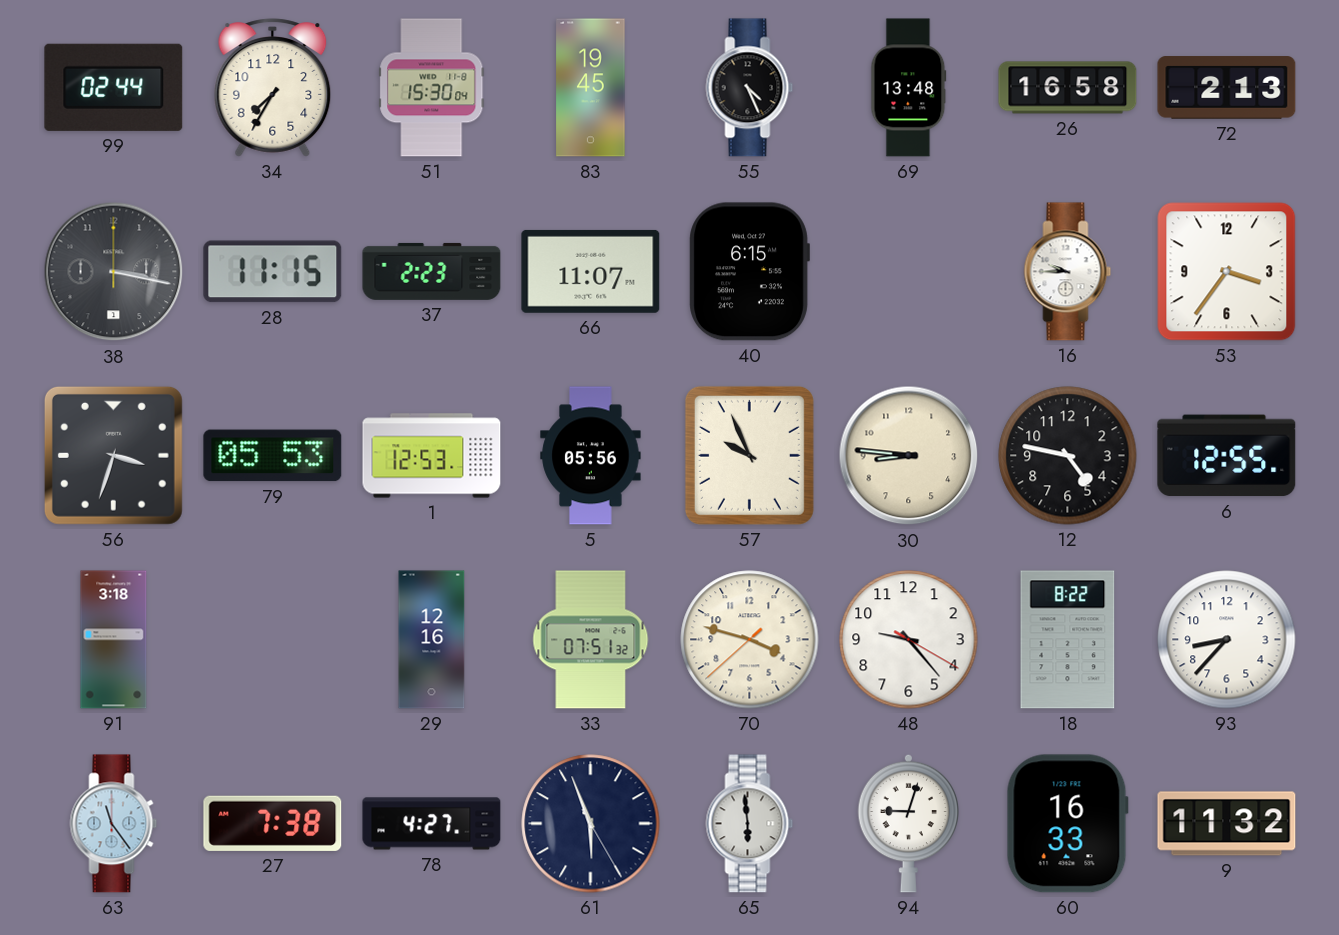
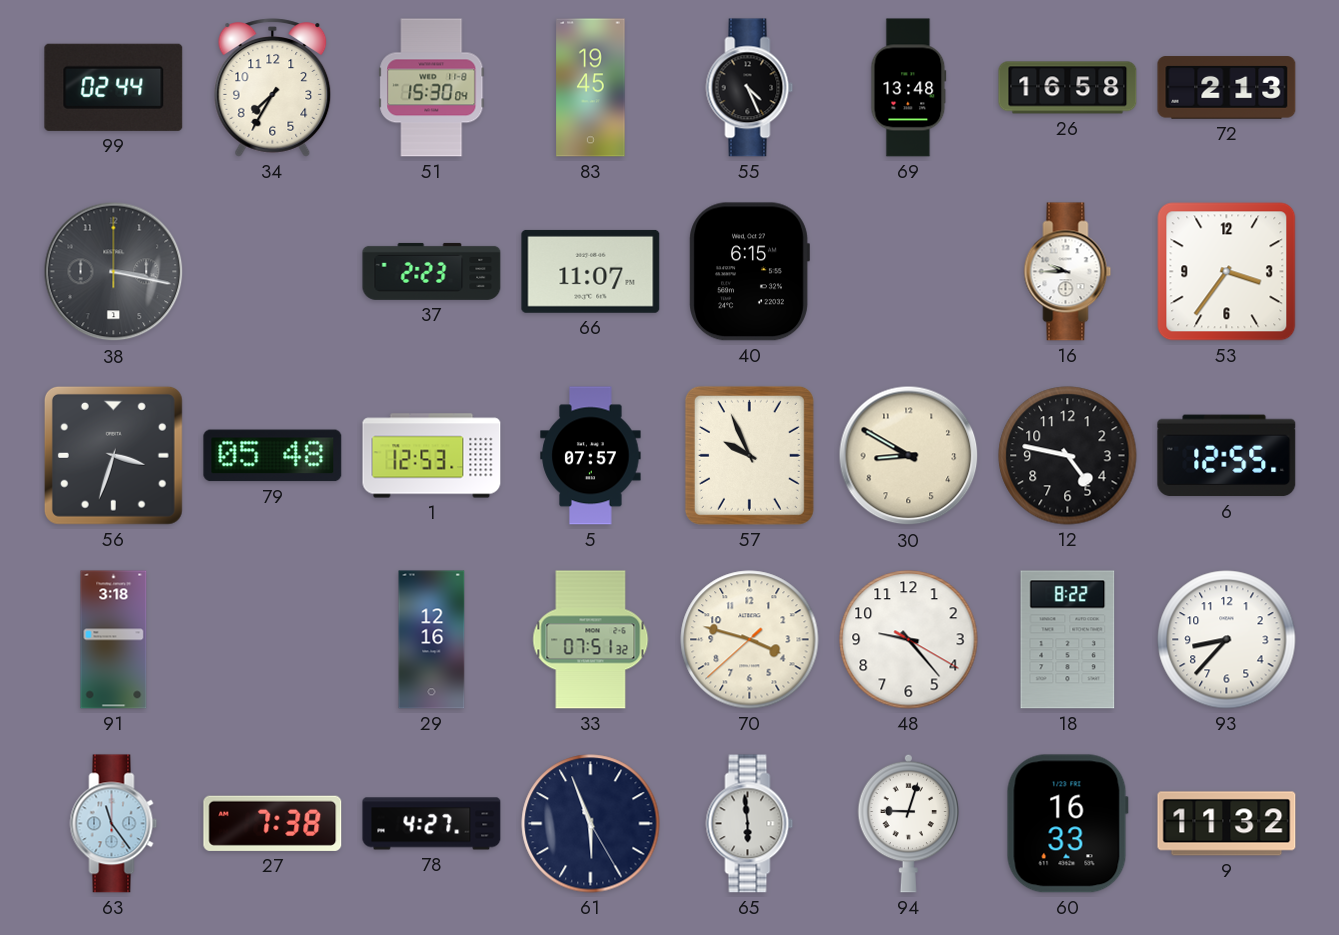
28: 11:15 -> none (273, 272)
79: 05:53 -> 05:48 (273, 456)
5: 05:56 -> 07:57 (591, 456)
30: 8:46 -> 8:50 (909, 456)
